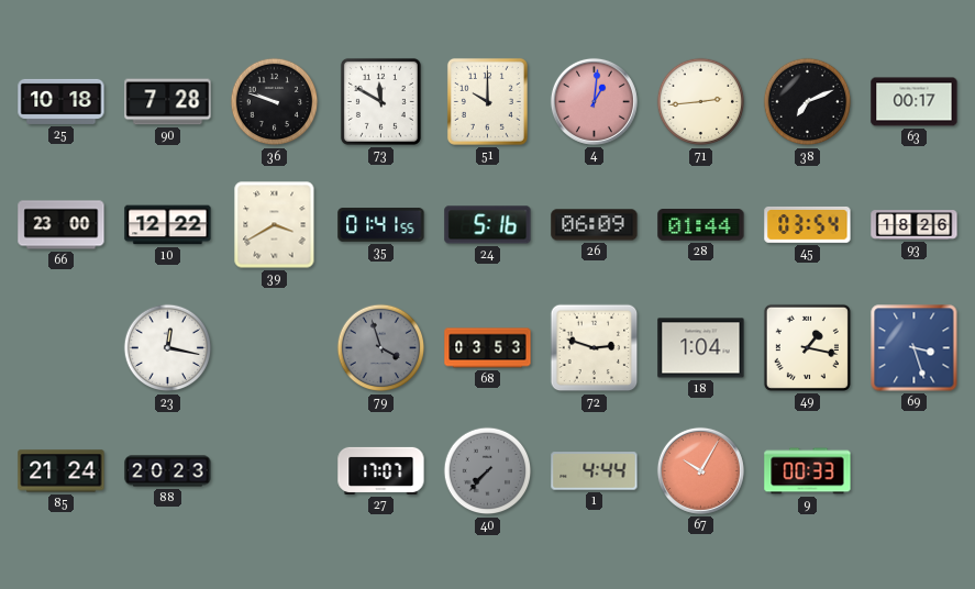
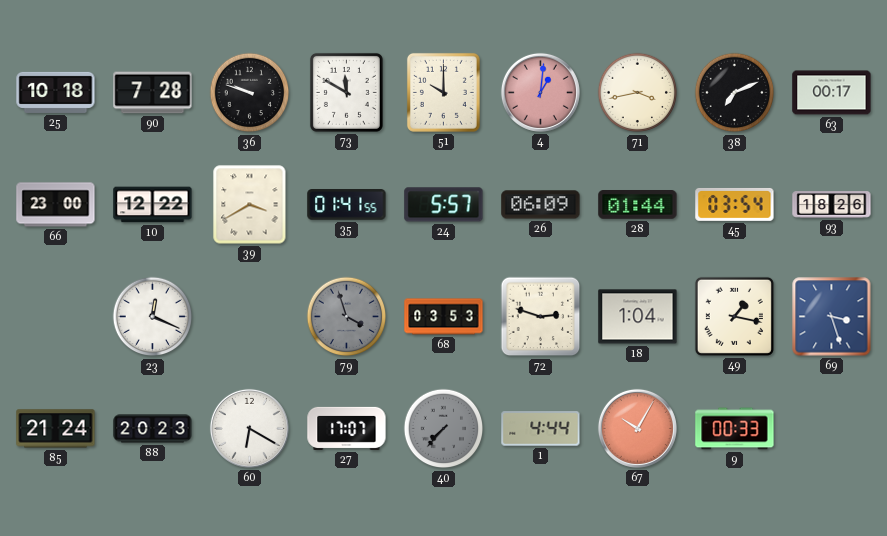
71: 2:44 -> 3:43 (638, 93)
24: 5:16 -> 5:57 (444, 205)
23: 12:17 -> 12:19 (153, 317)
60: none -> 6:20 (249, 428)
